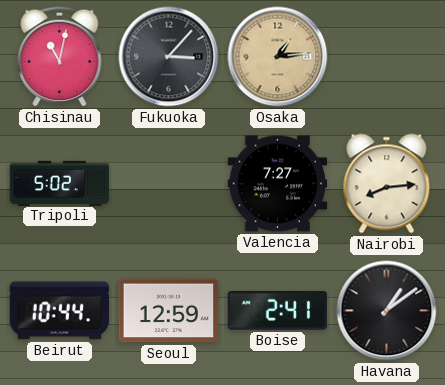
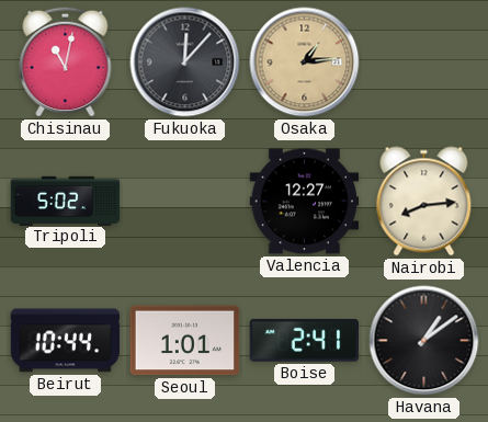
Fukuoka: 3:07 -> 12:07 (185, 62)
Valencia: 7:27 -> 12:27 (305, 202)
Seoul: 12:59 -> 1:01 (185, 341)
